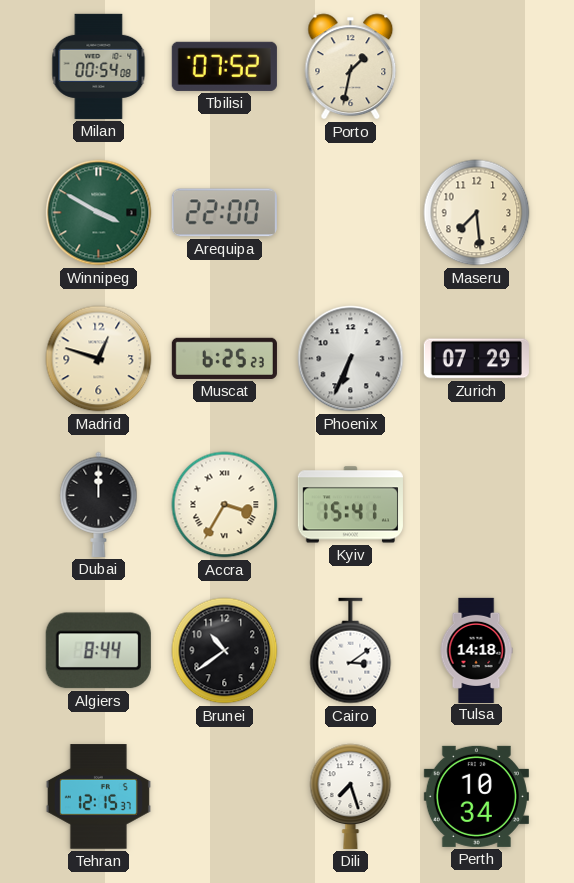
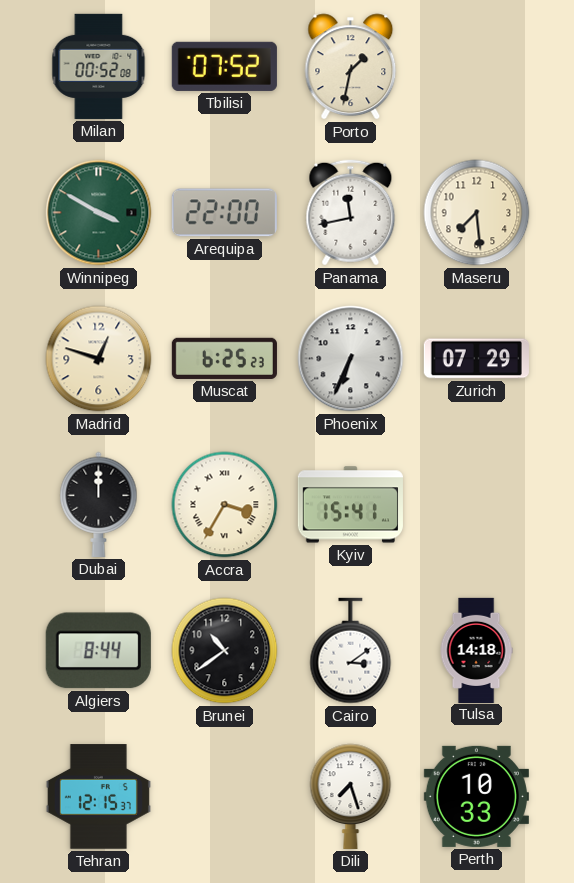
Milan: 00:54 -> 00:52 (99, 66)
Panama: none -> 11:43 (351, 213)
Perth: 10:34 -> 10:33 (476, 796)
